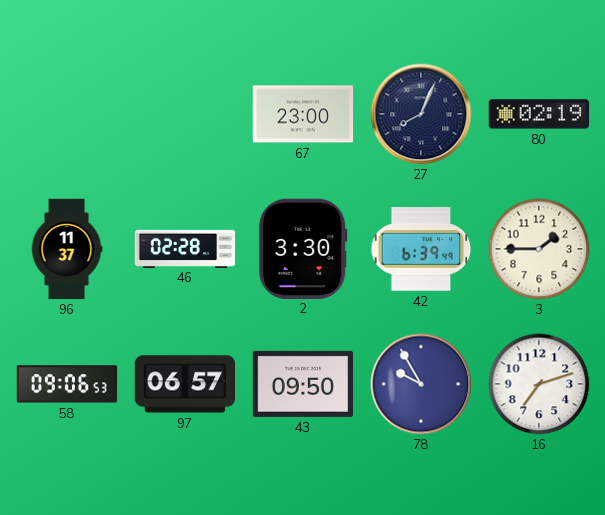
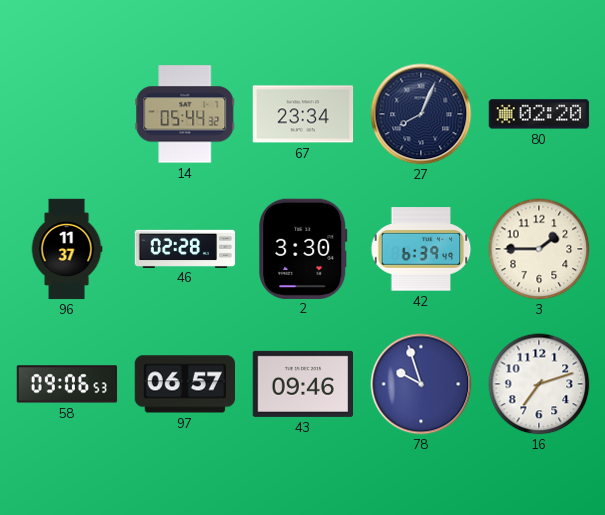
14: none -> 05:44 (185, 114)
67: 23:00 -> 23:34 (303, 114)
80: 02:19 -> 02:20 (539, 114)
43: 09:50 -> 09:46 (302, 384)
78: 9:55 -> 9:57 (421, 384)
